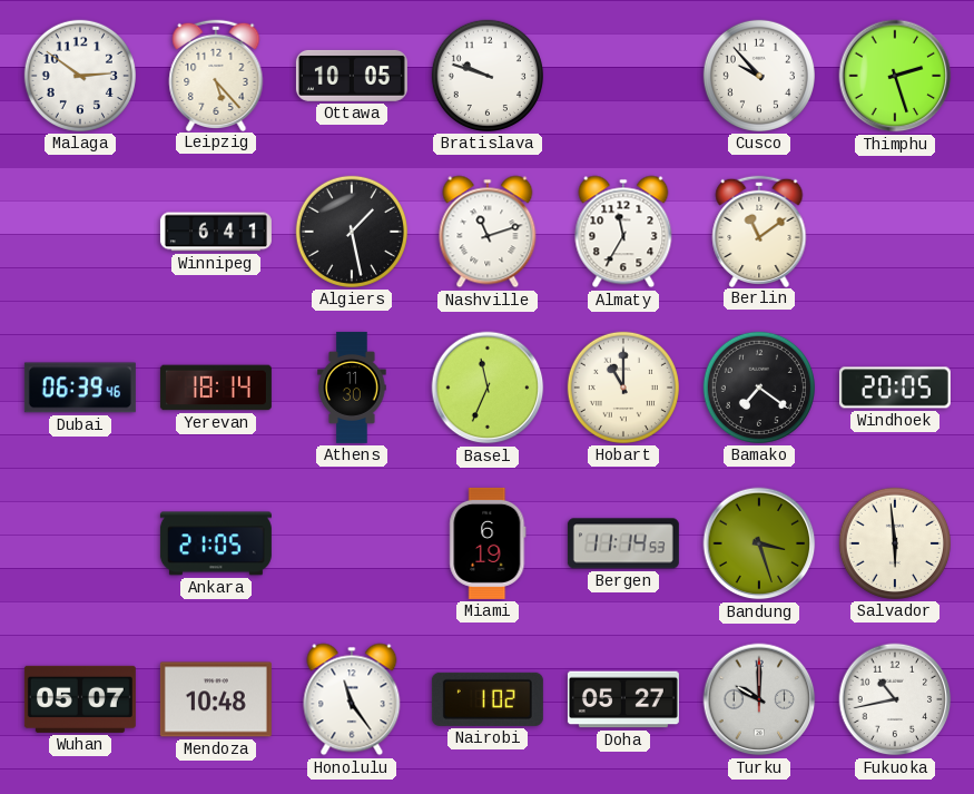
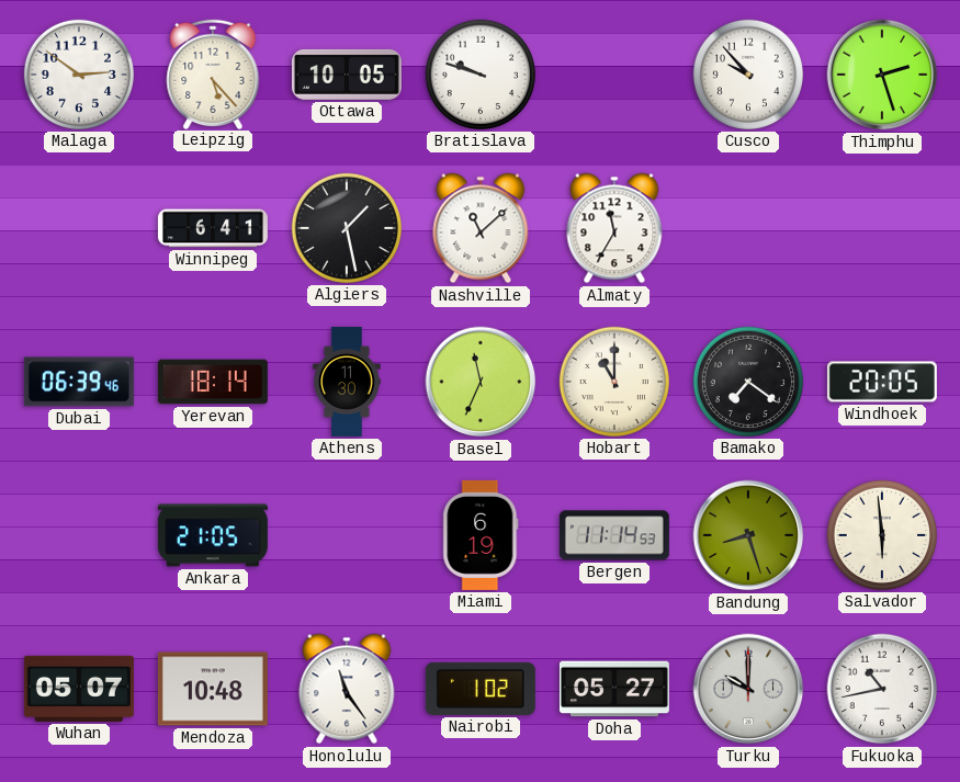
Nashville: 11:12 -> 11:08 (481, 228)
Berlin: 11:09 -> none (759, 231)
Bandung: 3:27 -> 8:27 (748, 535)
